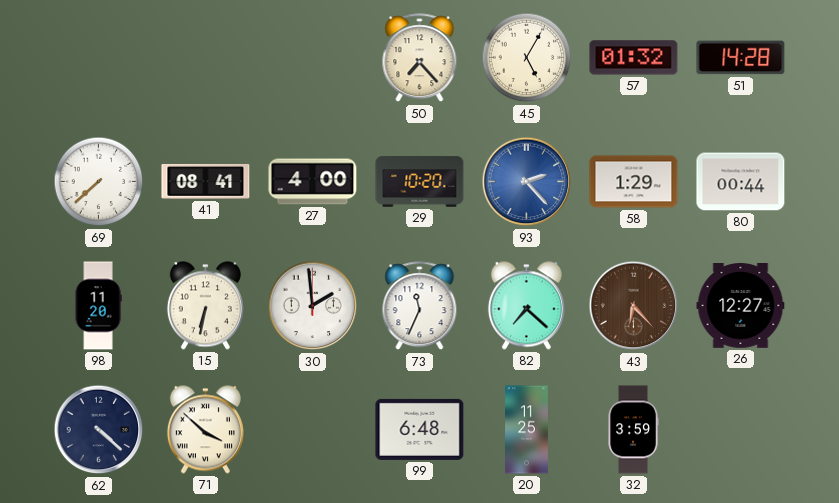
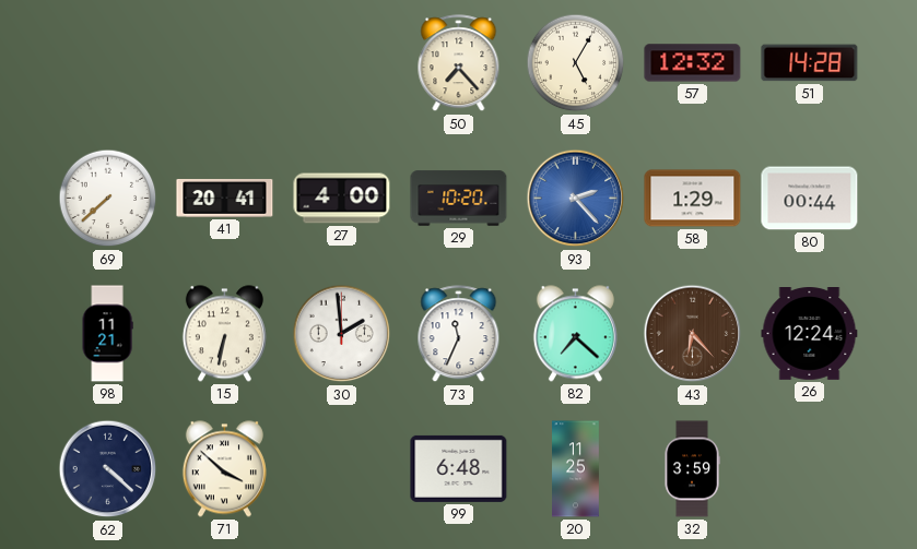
57: 01:32 -> 12:32 (693, 63)
41: 08:41 -> 20:41 (225, 198)
98: 11:20 -> 11:21 (107, 334)
26: 12:27 -> 12:24 (810, 334)
